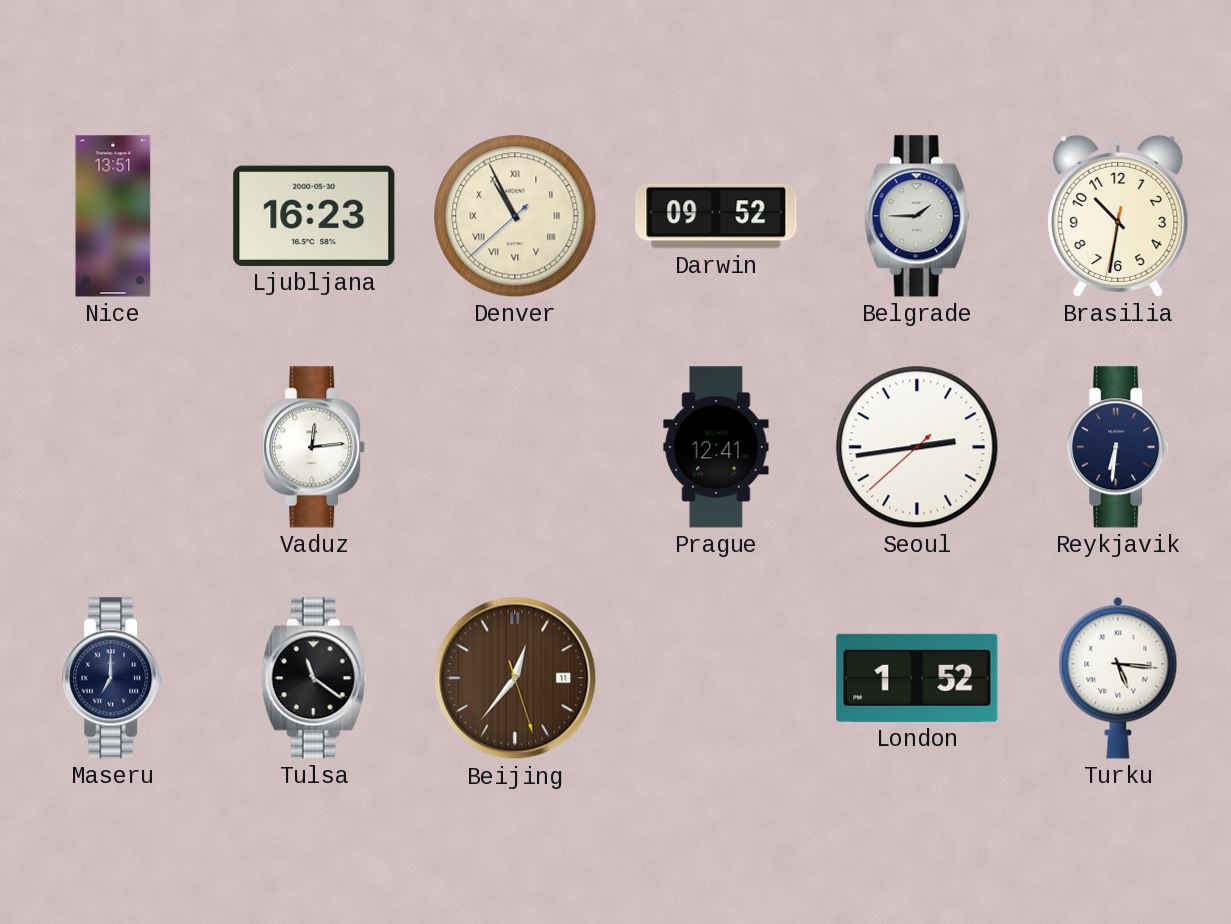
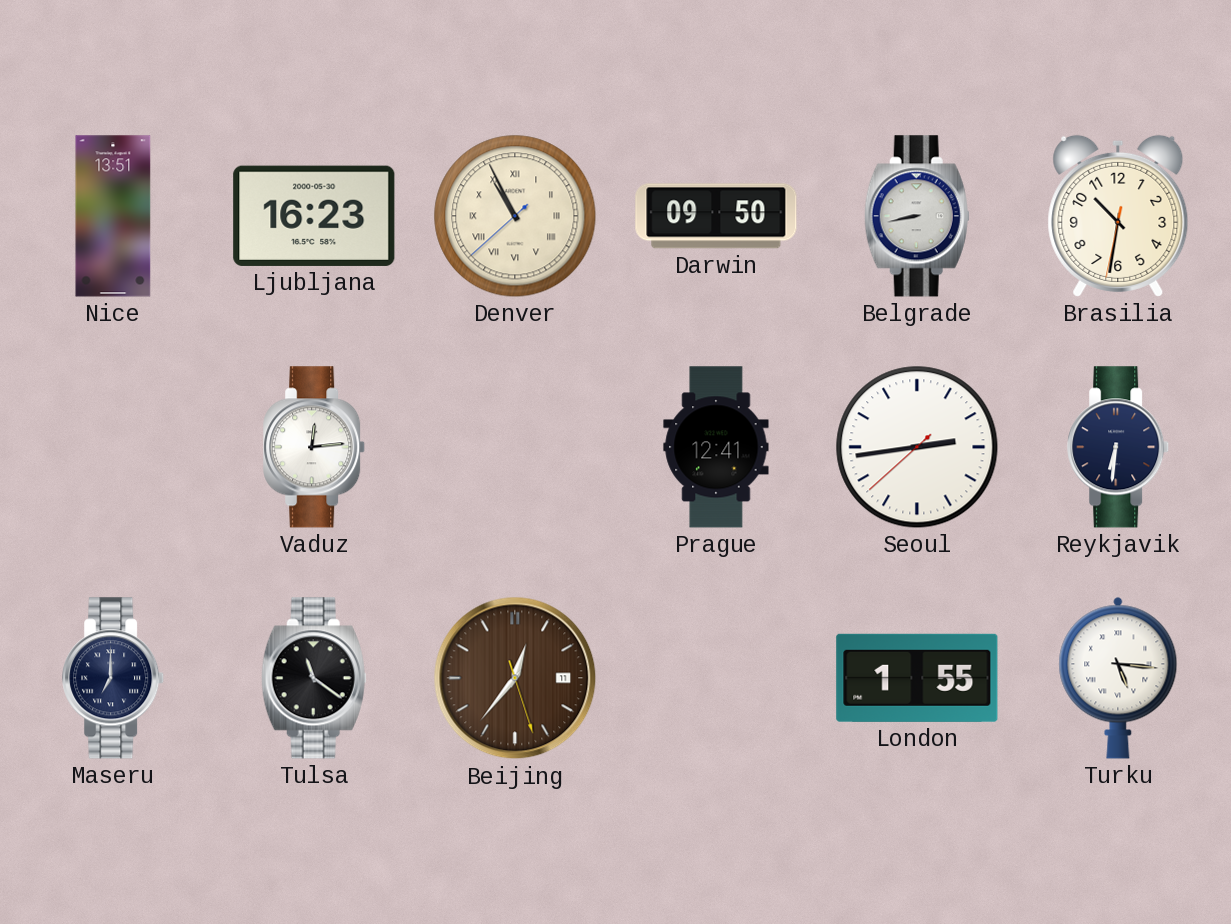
Darwin: 09:52 -> 09:50 (716, 216)
Belgrade: 1:45 -> 8:43 (917, 216)
London: 1:52 -> 1:55 (917, 678)
